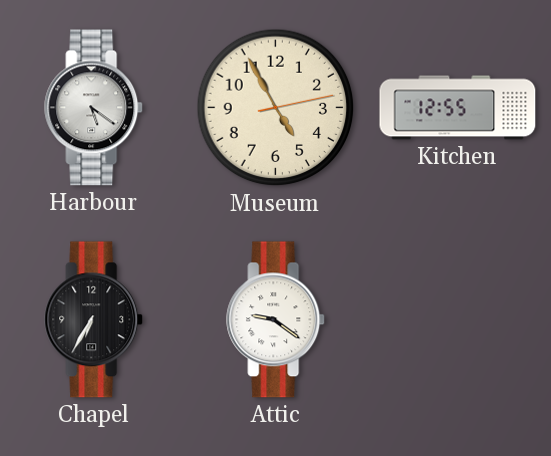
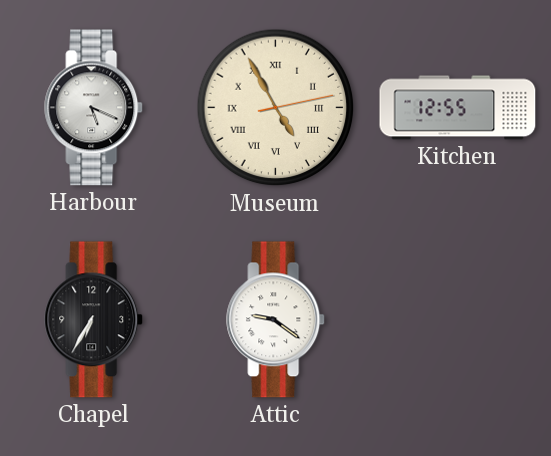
Harbour: 5:21 -> 5:19 (94, 108)
Museum numerals: Arabic -> Roman (276, 108)
